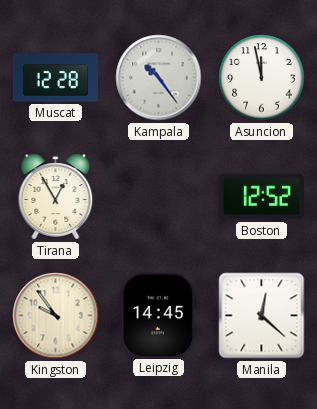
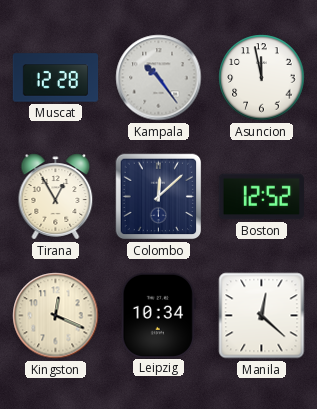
Colombo: none -> 12:08 (159, 197)
Kingston: 9:54 -> 12:19 (56, 316)
Leipzig: 14:45 -> 10:34 (158, 315)
